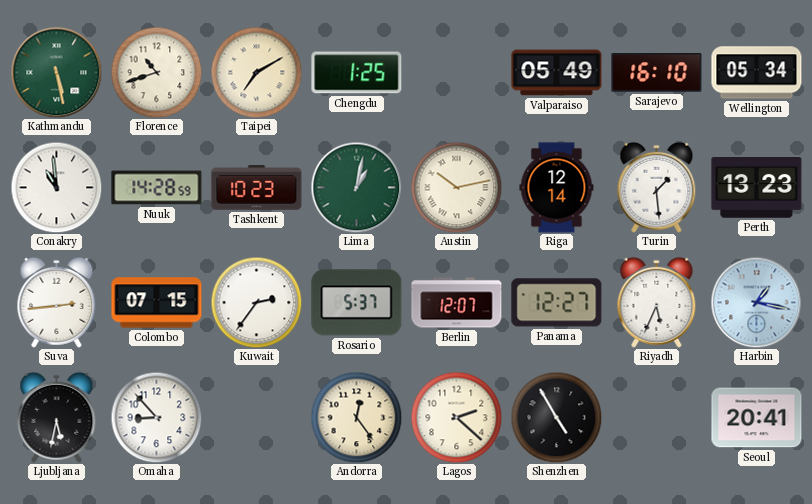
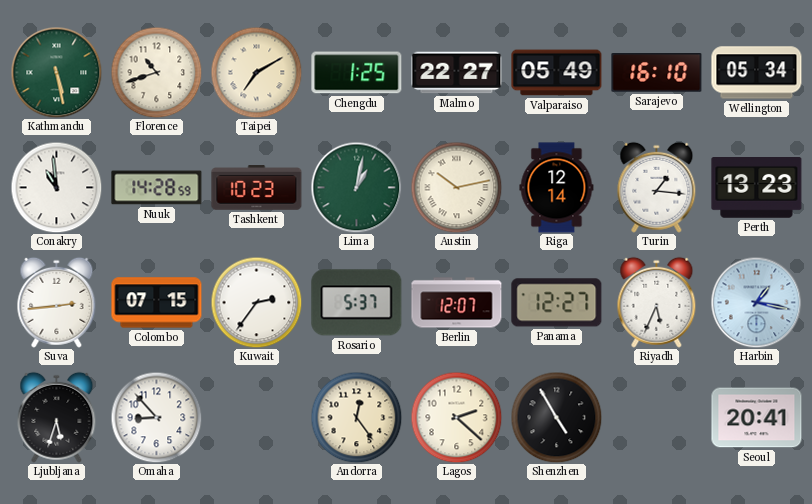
Malmo: none -> 22:27 (457, 73)
Turin: 1:29 -> 1:16 (657, 187)
Ljubljana: 5:32 -> 5:33 (57, 417)
